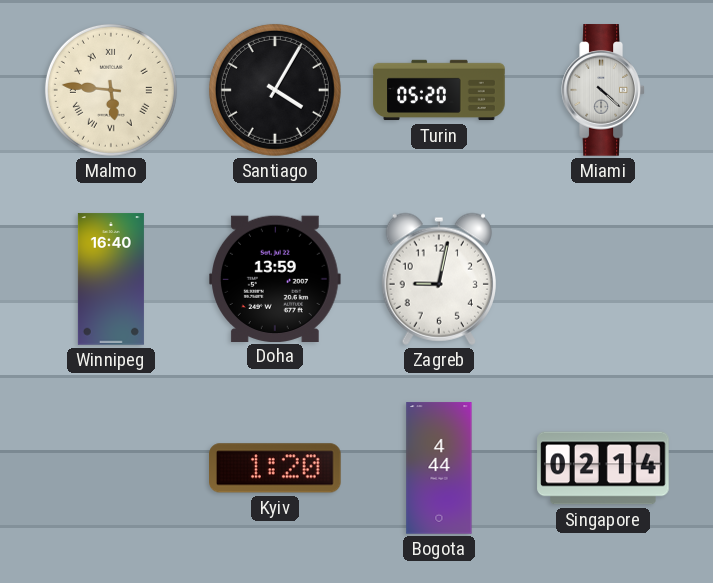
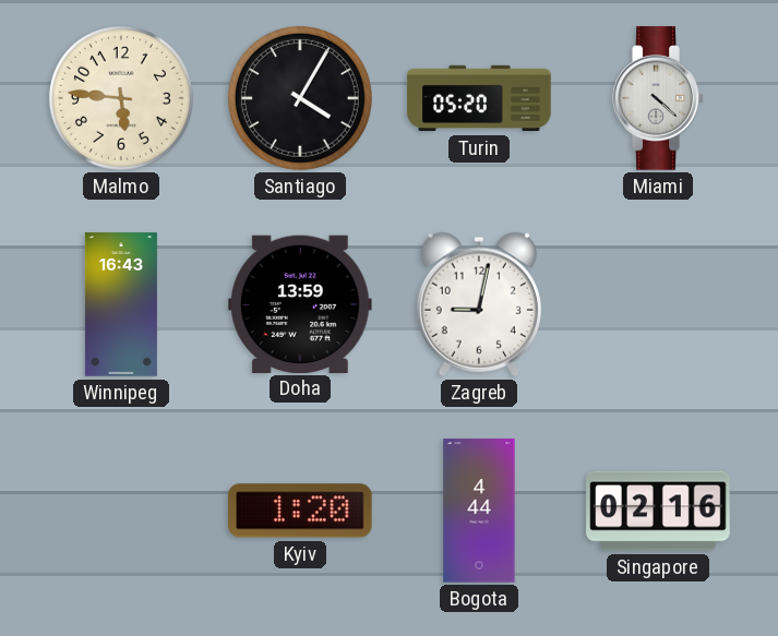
Malmo numerals: Roman -> Arabic (121, 98)
Winnipeg: 16:40 -> 16:43 (121, 304)
Singapore: 02:14 -> 02:16 (658, 511)
